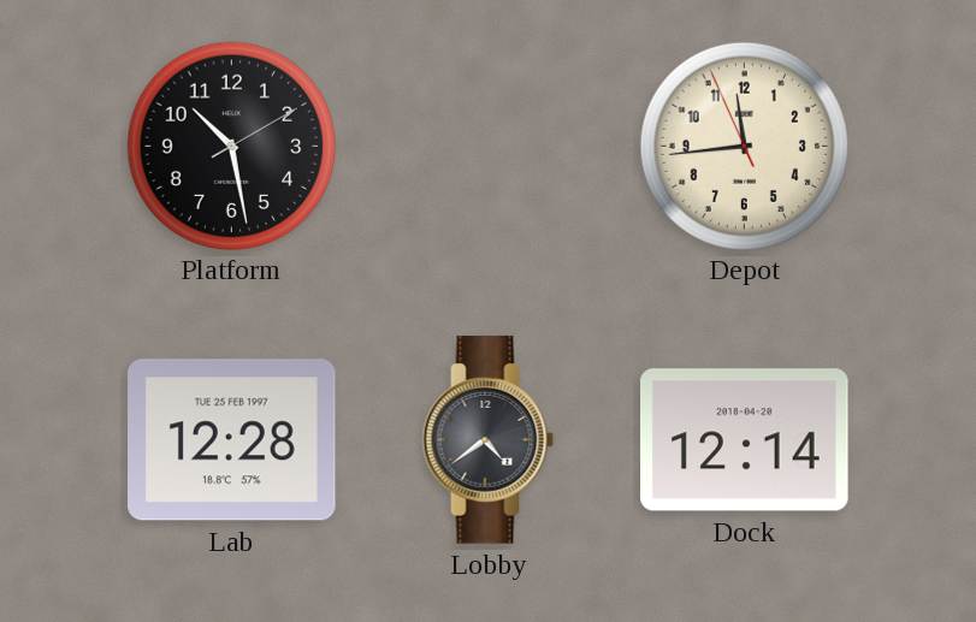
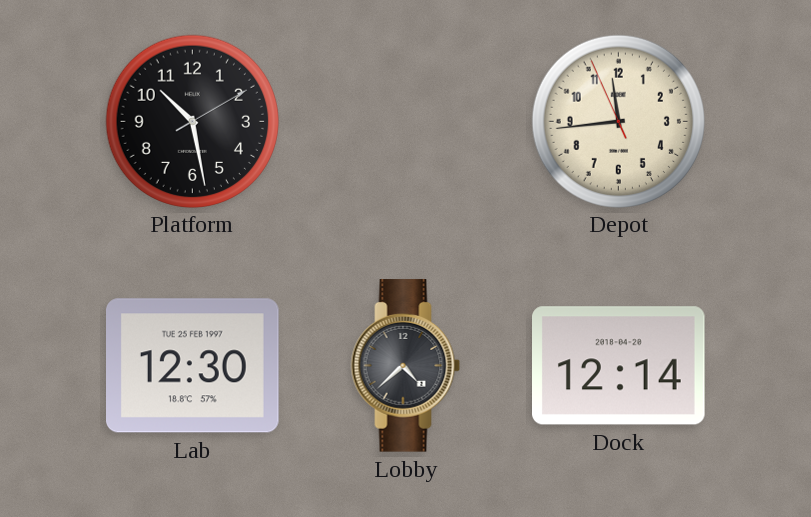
Lab: 12:28 -> 12:30 (193, 366)
Lobby: 4:39 -> 4:38 (406, 366)
